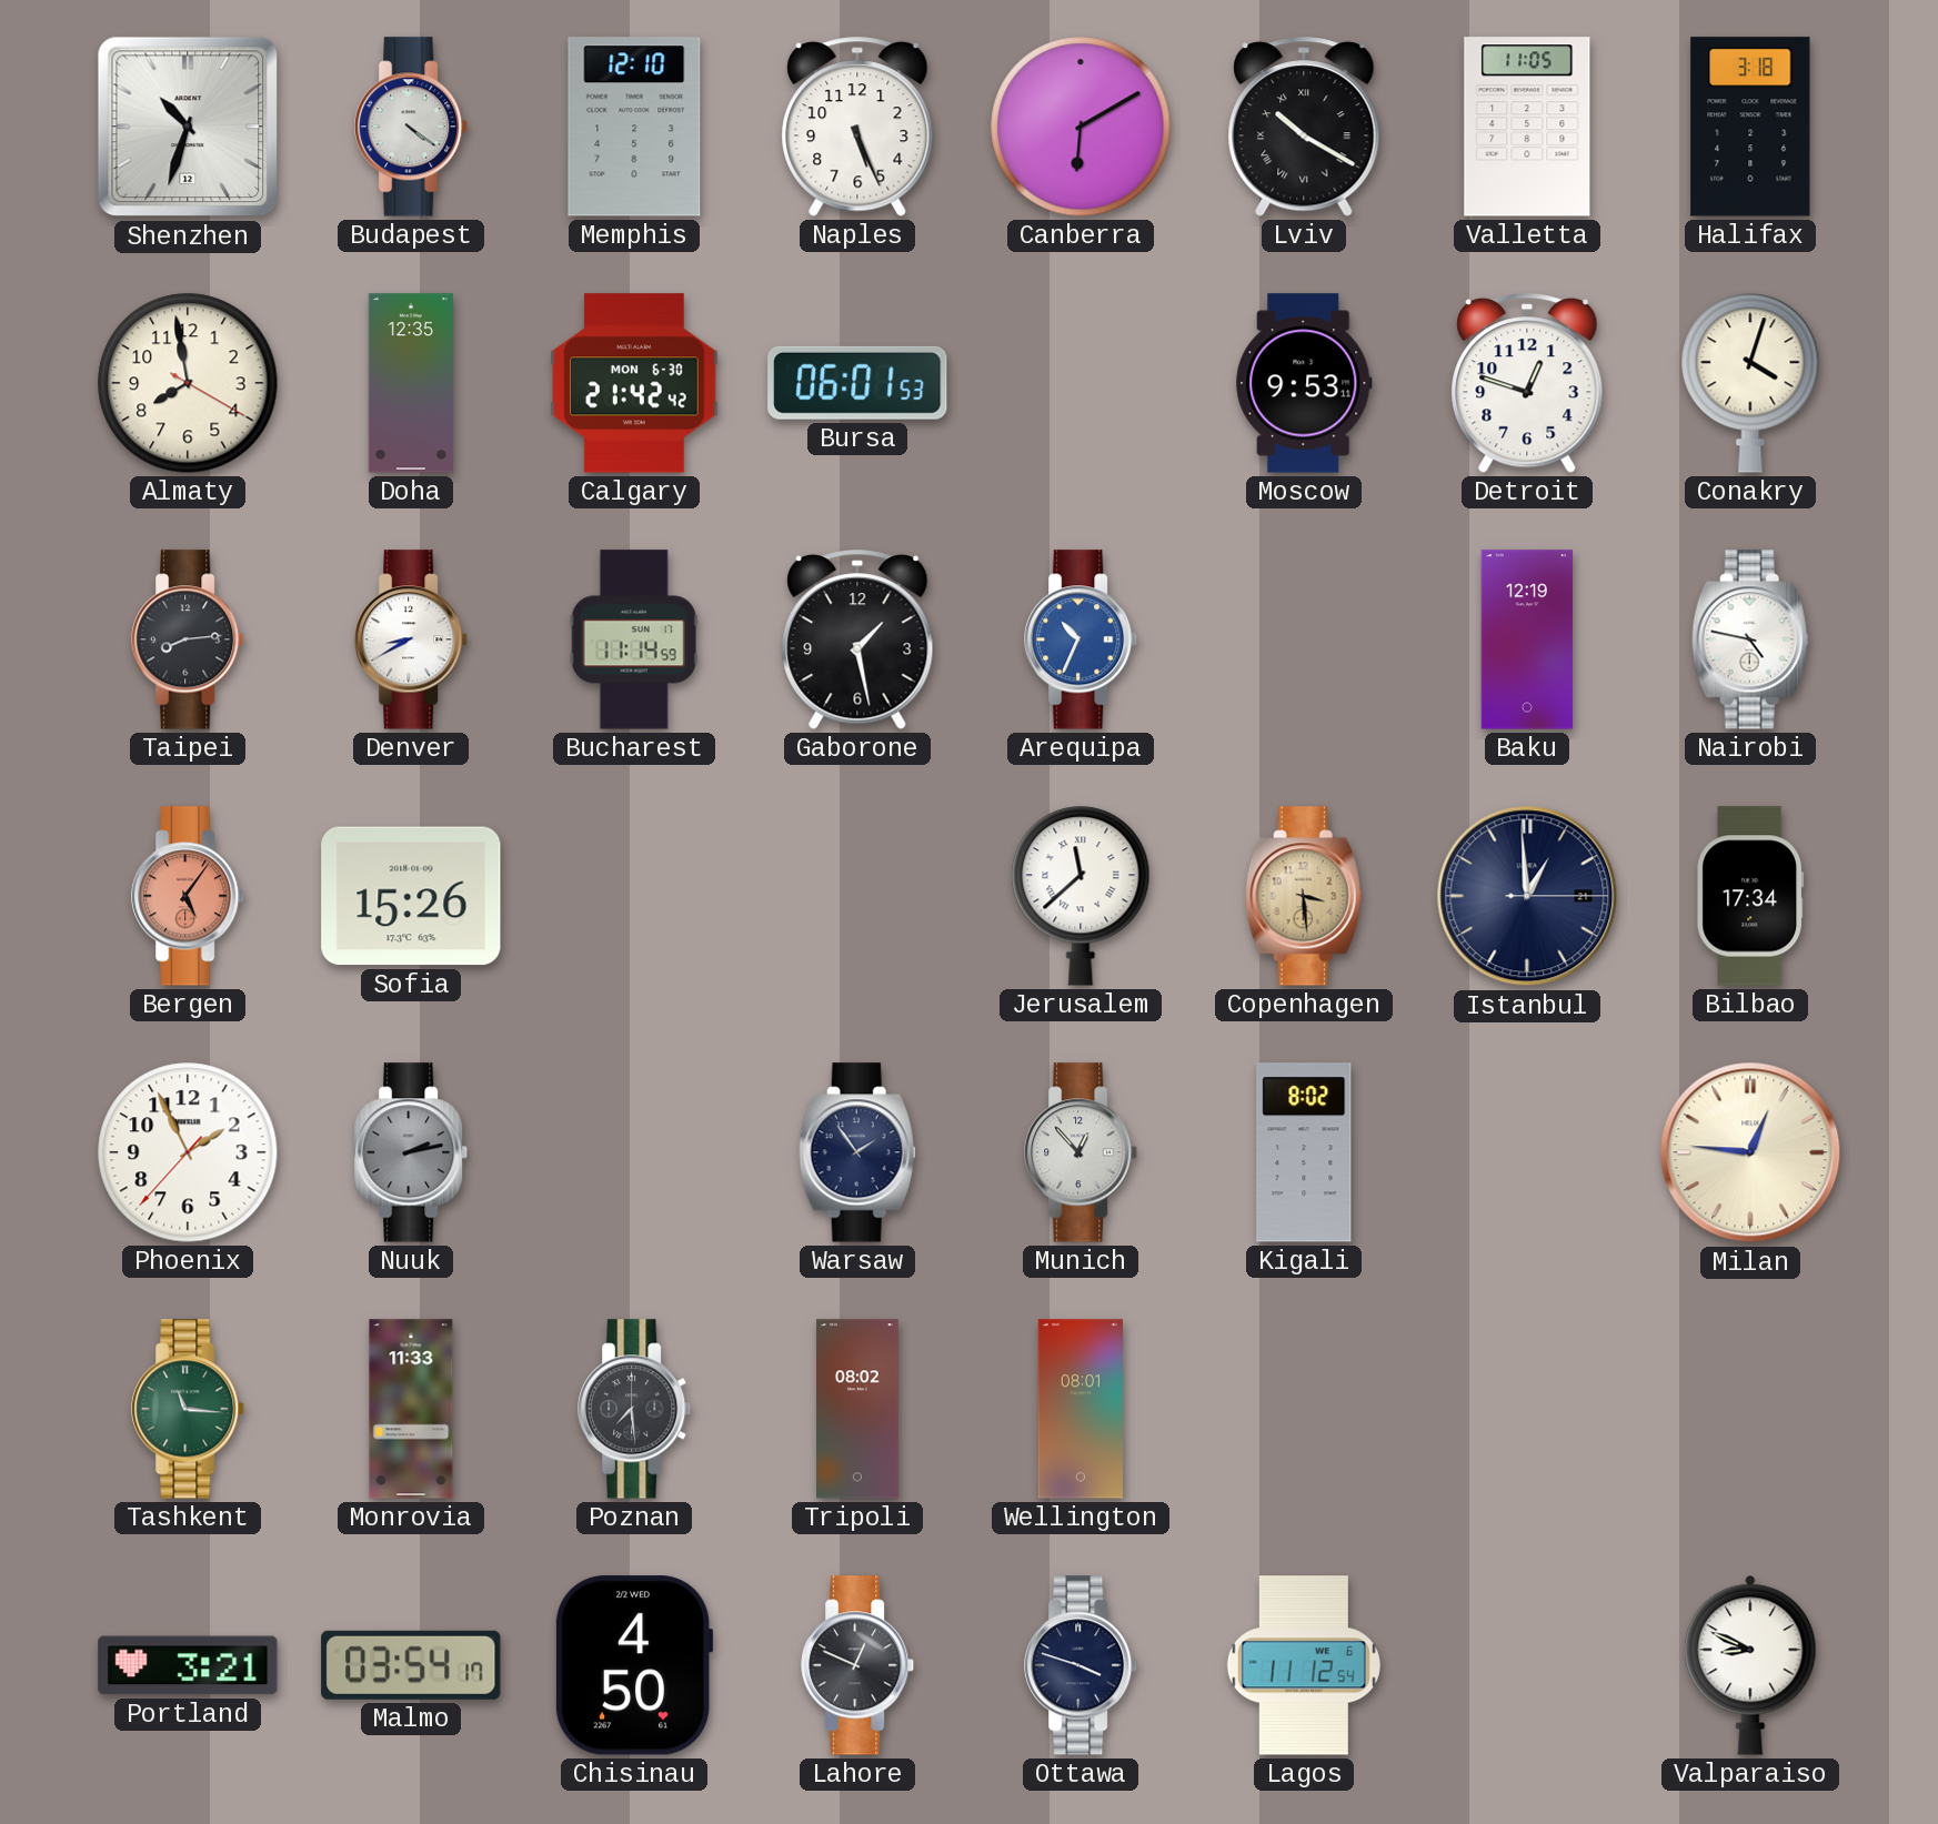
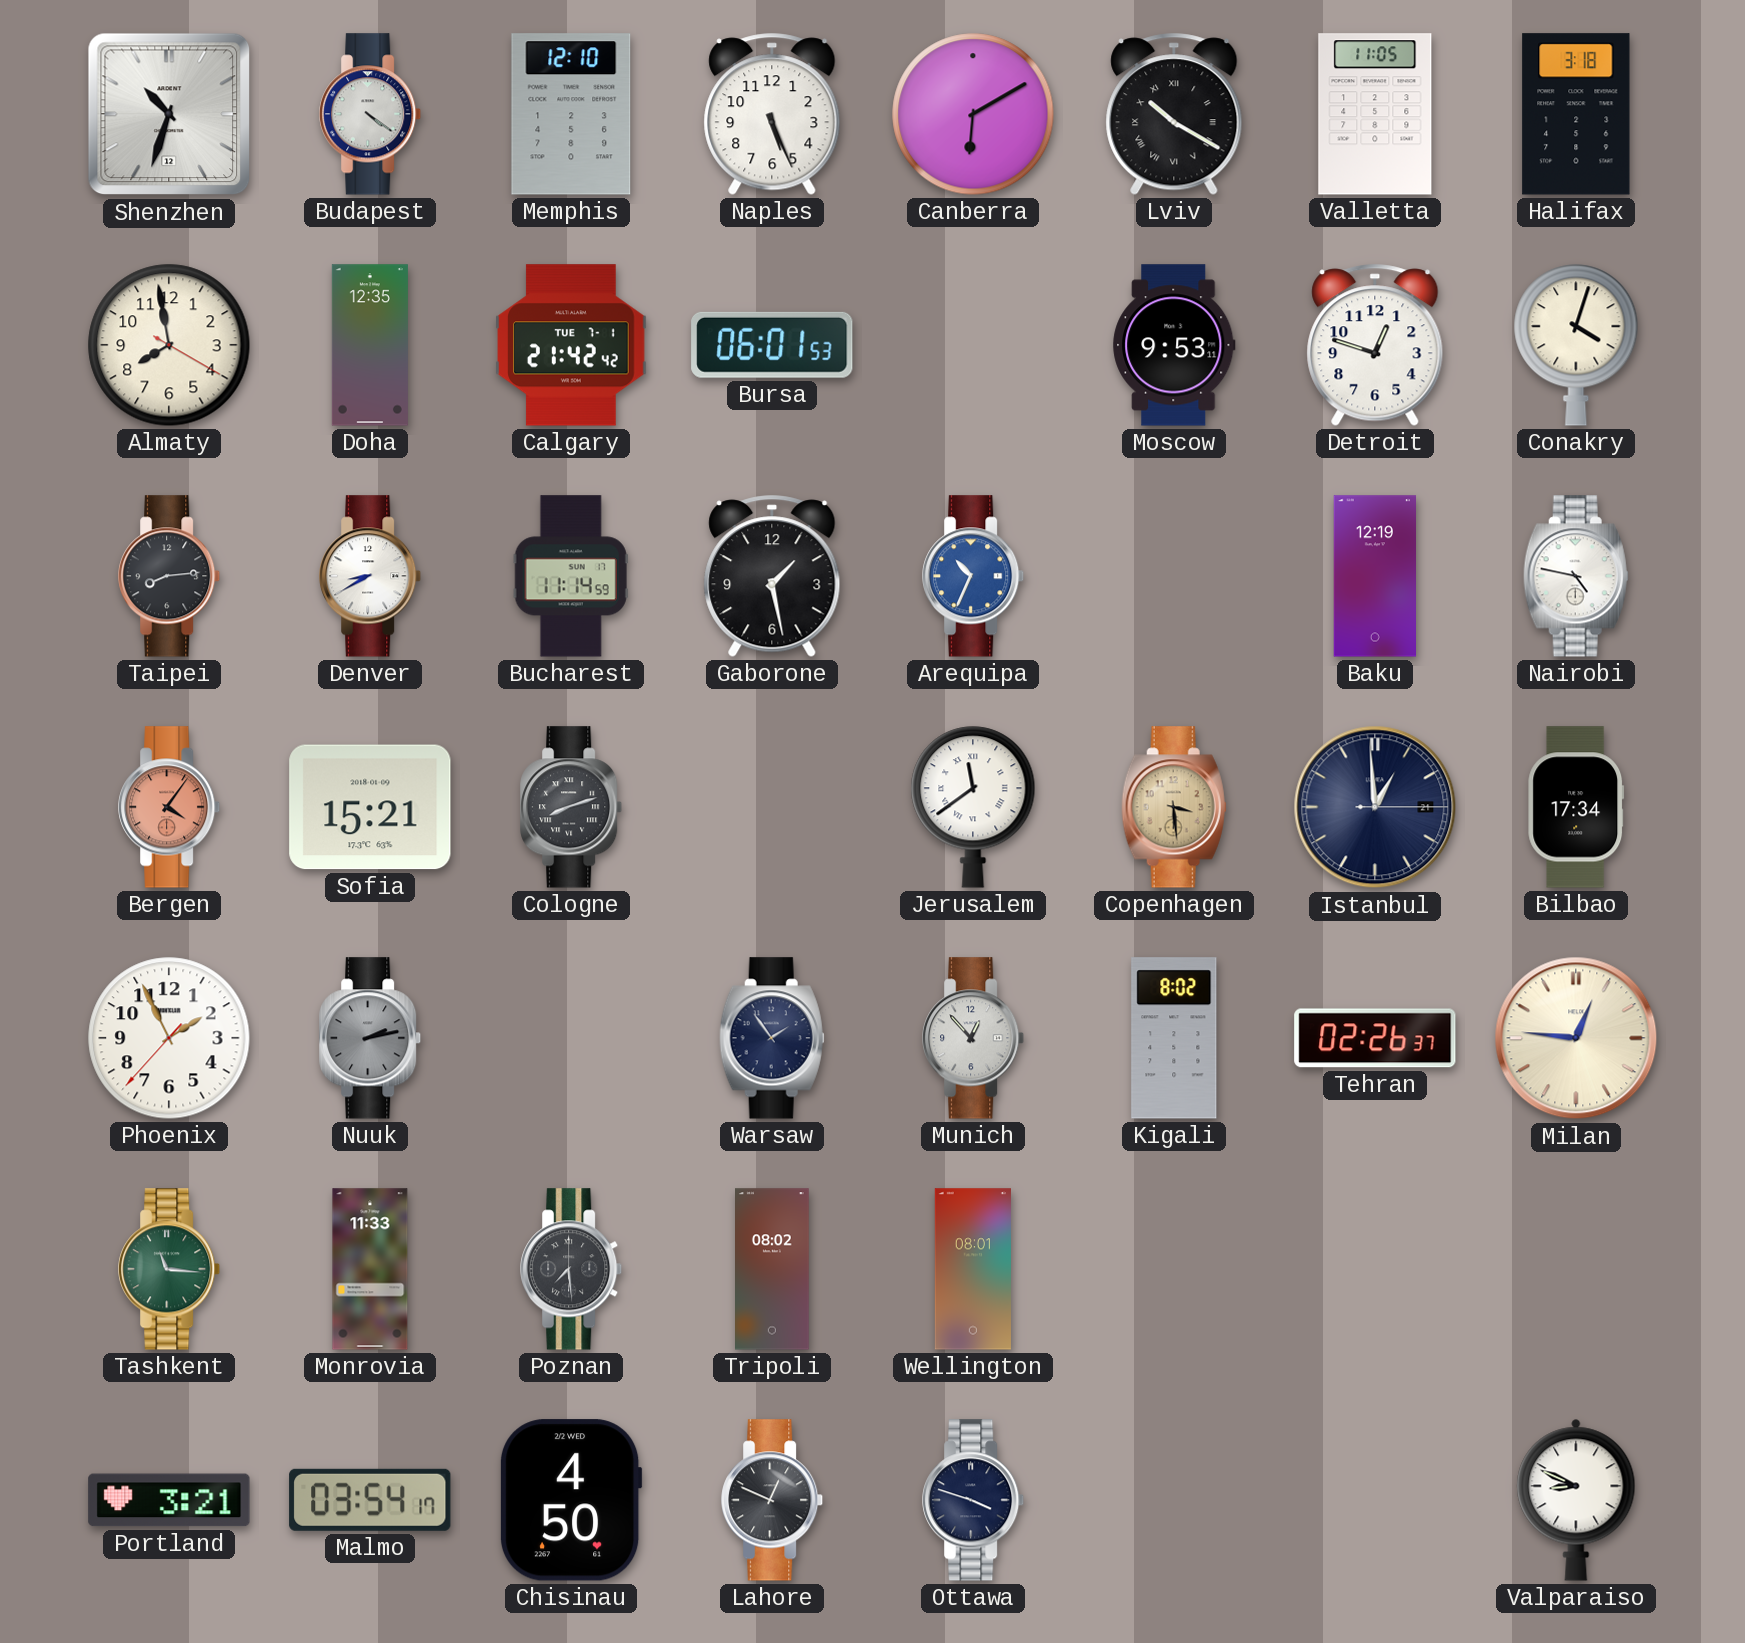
Calgary date: MON 6-30 -> TUE 7-1 (571, 345)
Bergen: 5:06 -> 4:06 (170, 807)
Sofia: 15:26 -> 15:21 (370, 807)
Cologne: none -> 8:12 (572, 807)
Jerusalem: 11:38 -> 11:39 (973, 807)
Tehran: none -> 02:26 (1375, 1038)
Lagos: 11:12 -> none (1304, 1665)
